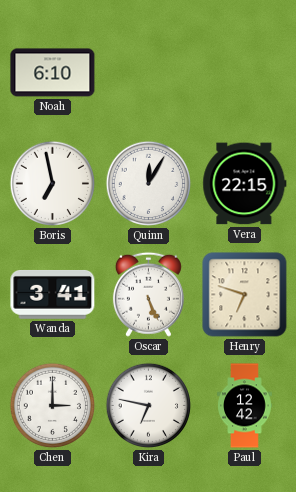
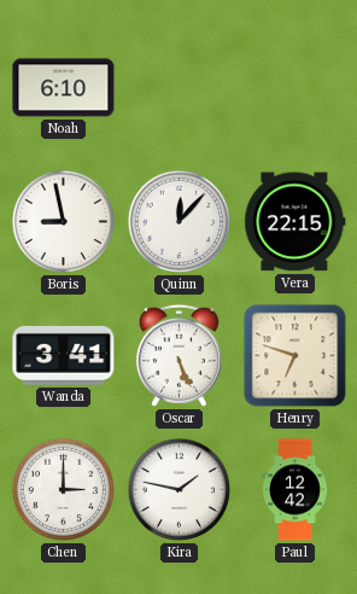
Boris: 6:58 -> 8:58 (64, 222)
Quinn: 12:05 -> 12:07 (180, 222)
Kira: 6:47 -> 1:47 (180, 490)
